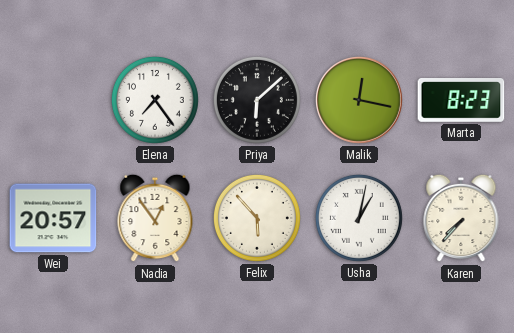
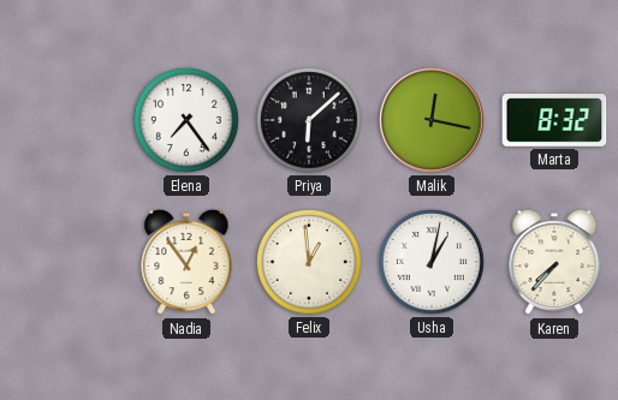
Marta: 8:23 -> 8:32 (554, 121)
Wei: 20:57 -> none (53, 218)
Felix: 5:53 -> 12:59 (309, 262)
